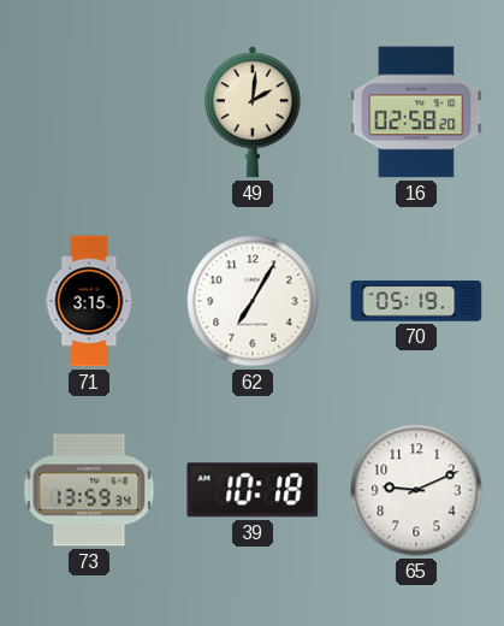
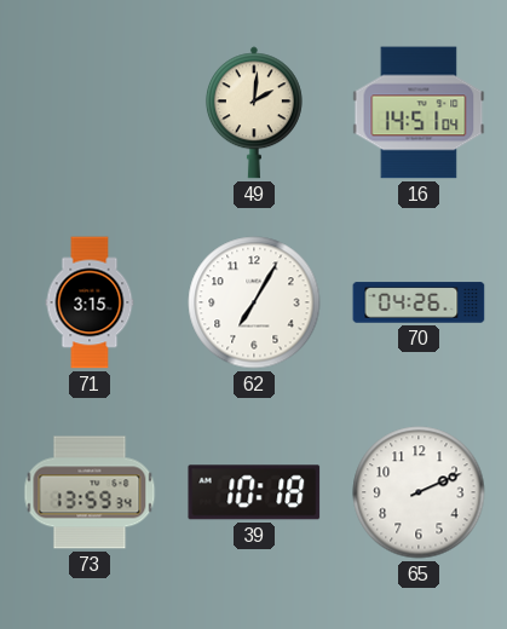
16: 02:58 -> 14:51 (419, 112)
70: 05:19 -> 04:26 (419, 302)
65: 9:11 -> 2:11 (419, 492)
